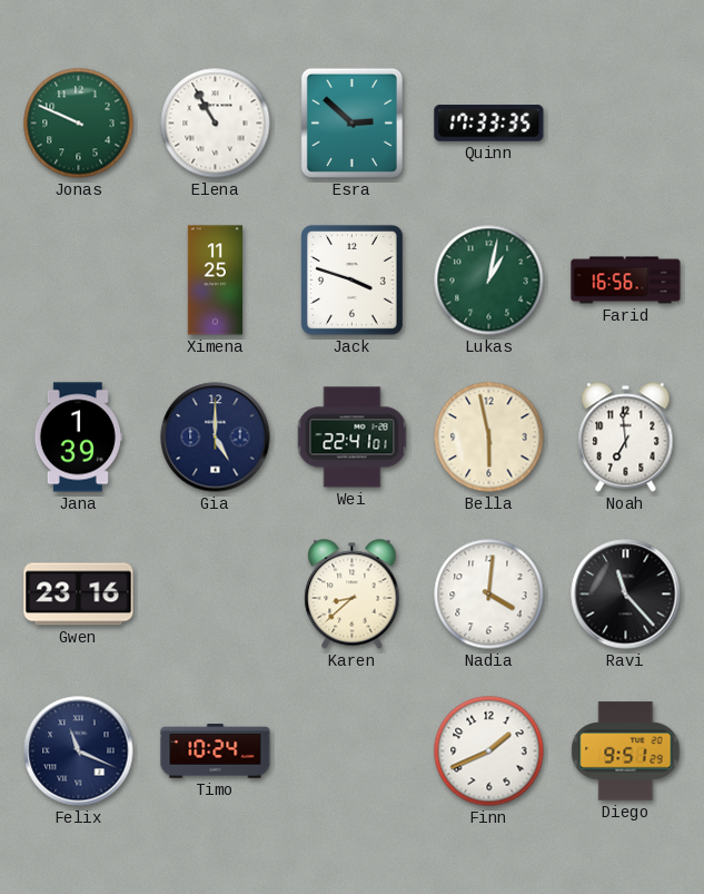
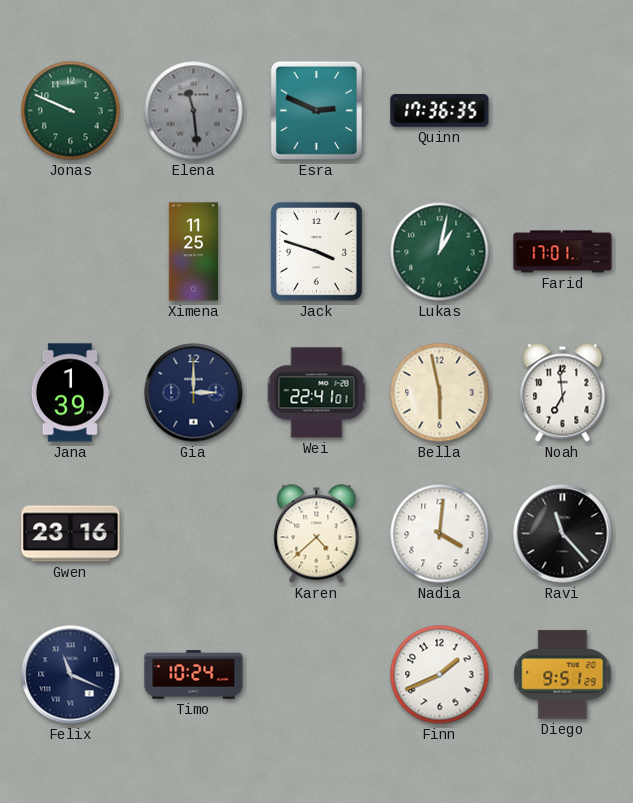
Elena: 10:55 -> 11:29 (194, 111)
Elena dial: white -> grey (194, 111)
Esra: 2:52 -> 2:49 (316, 110)
Quinn: 17:33 -> 17:36 (440, 111)
Farid: 16:56 -> 17:01 (563, 252)
Gia: 5:00 -> 3:00 (194, 393)
Karen: 8:38 -> 4:38 (317, 534)
